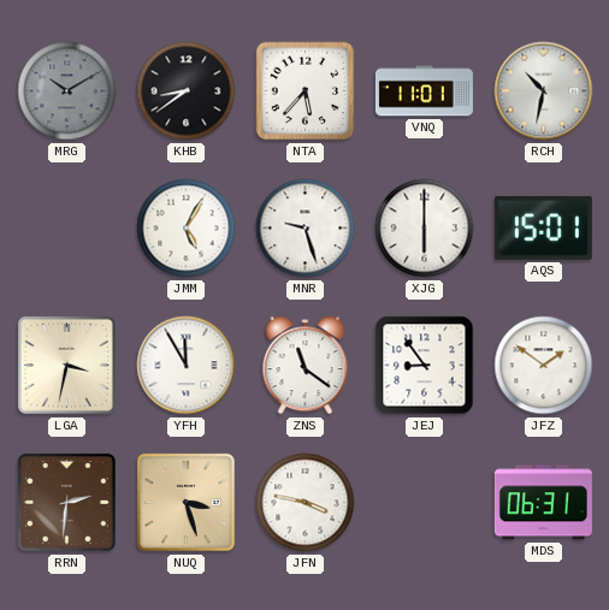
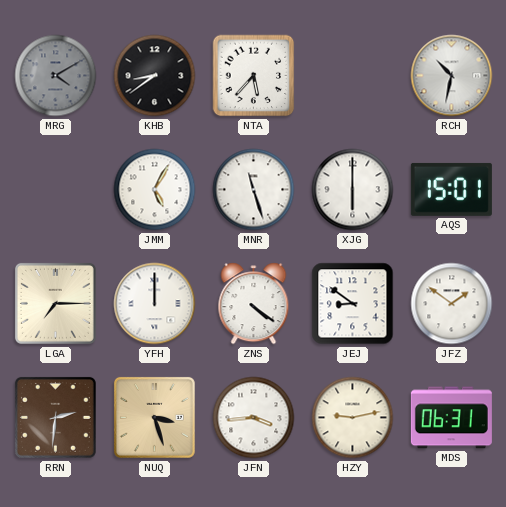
MRG: 10:10 -> 4:10 (56, 76)
VNQ: 11:01 -> none (424, 91)
MNR: 9:27 -> 11:27 (254, 190)
LGA: 3:32 -> 7:15 (55, 303)
YFH: 11:55 -> 12:00 (155, 304)
ZNS: 11:21 -> 4:21 (254, 304)
JEJ: 8:54 -> 8:51 (353, 304)
JFN: 3:47 -> 3:44 (254, 418)
HZY: none -> 9:13 (353, 418)
